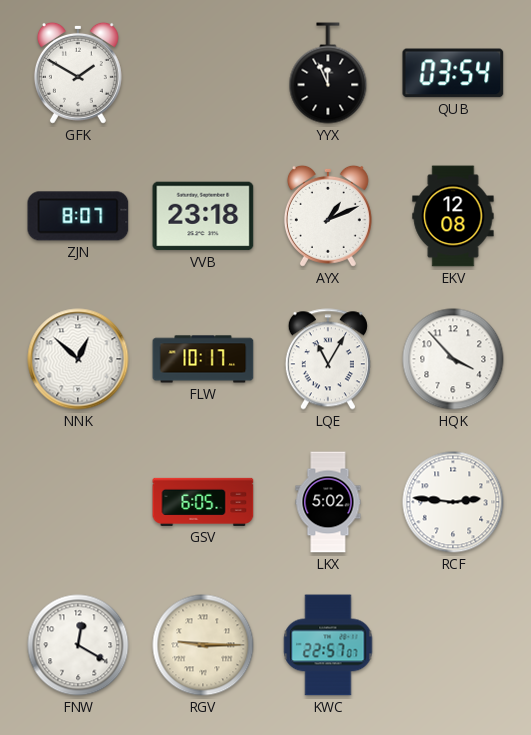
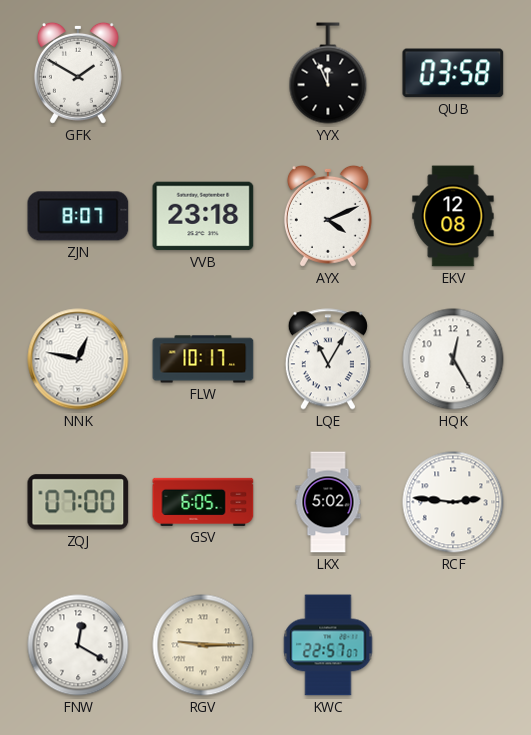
QUB: 03:54 -> 03:58 (453, 73)
AYX: 1:11 -> 4:11 (328, 216)
NNK: 12:52 -> 12:47 (78, 359)
HQK: 3:53 -> 12:25 (453, 359)
ZQJ: none -> 07:00 (78, 502)
